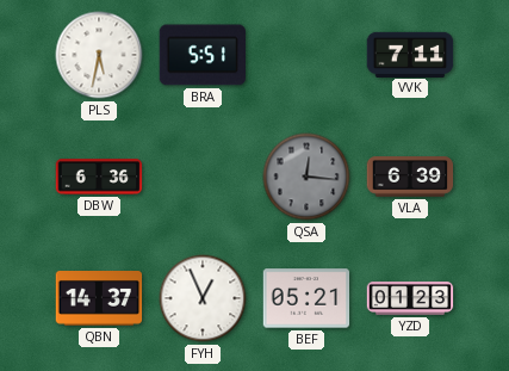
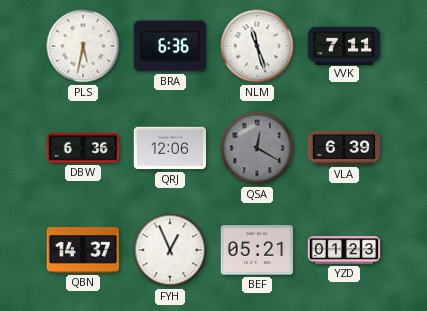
BRA: 5:51 -> 6:36 (170, 46)
NLM: none -> 11:27 (257, 46)
QRJ: none -> 12:06 (170, 148)
QSA: 12:16 -> 12:20 (257, 148)
